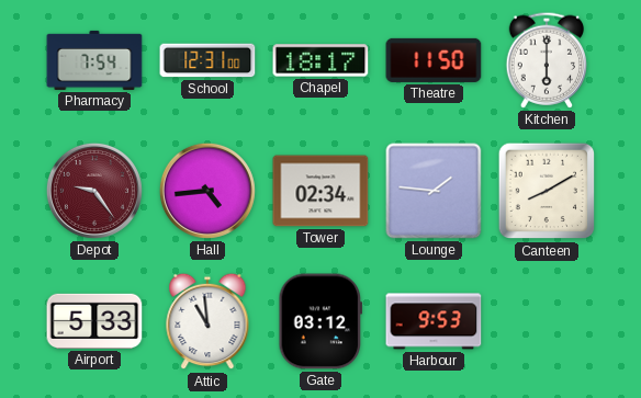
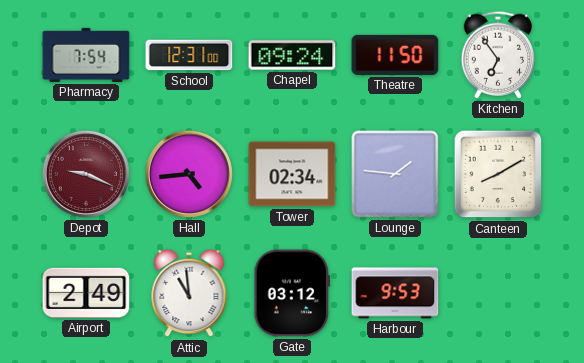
Chapel: 18:17 -> 09:24 (292, 55)
Kitchen: 6:00 -> 6:54 (498, 55)
Depot: 9:24 -> 9:19 (86, 174)
Airport: 5:33 -> 2:49 (86, 293)
